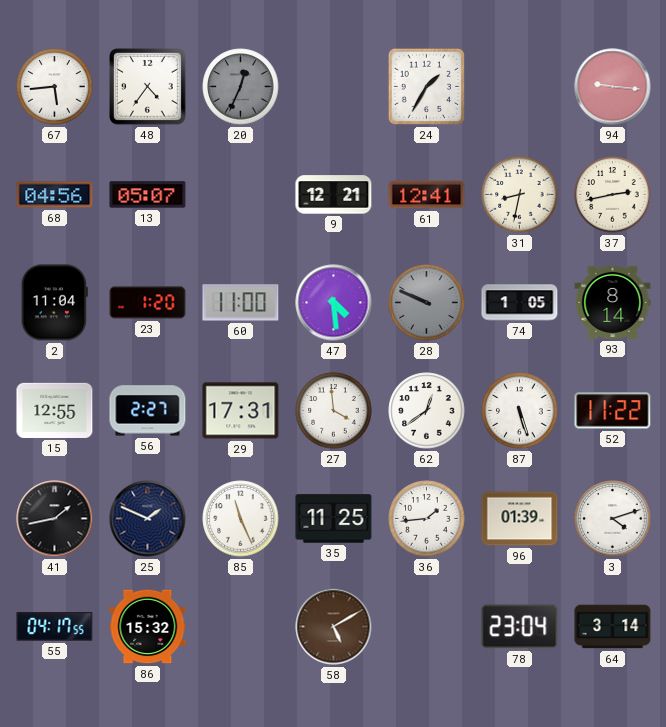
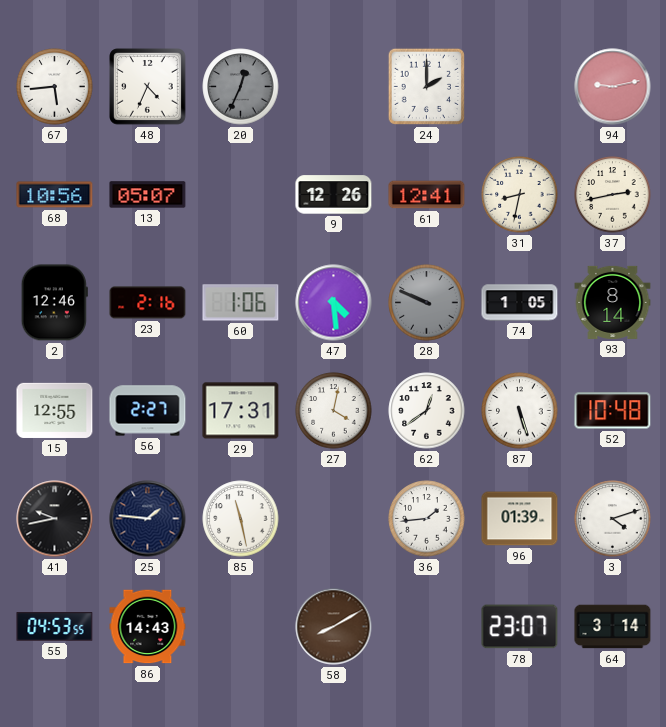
48: 4:36 -> 4:34 (148, 87)
24: 1:35 -> 2:00 (426, 86)
94: 9:16 -> 9:13 (613, 87)
68: 04:56 -> 10:56 (55, 195)
9: 12:21 -> 12:26 (334, 195)
2: 11:04 -> 12:46 (54, 303)
23: 1:20 -> 2:16 (148, 303)
60: 11:00 -> 1:06 (241, 303)
27: 3:59 -> 4:02 (334, 411)
52: 11:22 -> 10:48 (613, 411)
41: 1:43 -> 9:43 (55, 519)
25: 1:49 -> 1:46 (148, 519)
85: 11:26 -> 11:28 (241, 519)
35: 11:25 -> none (334, 519)
55: 04:17 -> 04:53 (55, 627)
86: 15:32 -> 14:43 (148, 627)
58: 5:10 -> 8:10 (334, 627)
78: 23:04 -> 23:07 (520, 627)
